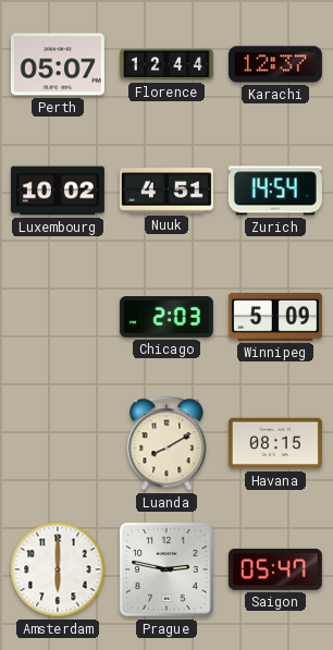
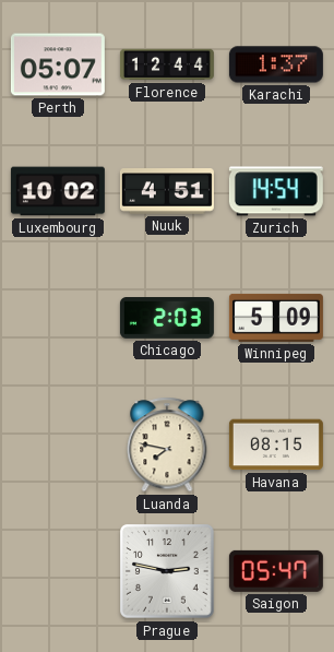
Karachi: 12:37 -> 1:37 (276, 64)
Luanda: 8:10 -> 7:47 (167, 444)
Amsterdam: 6:00 -> none (58, 569)
